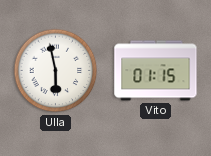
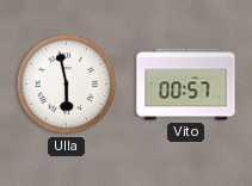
Vito: 01:15 -> 00:57 (186, 85)
